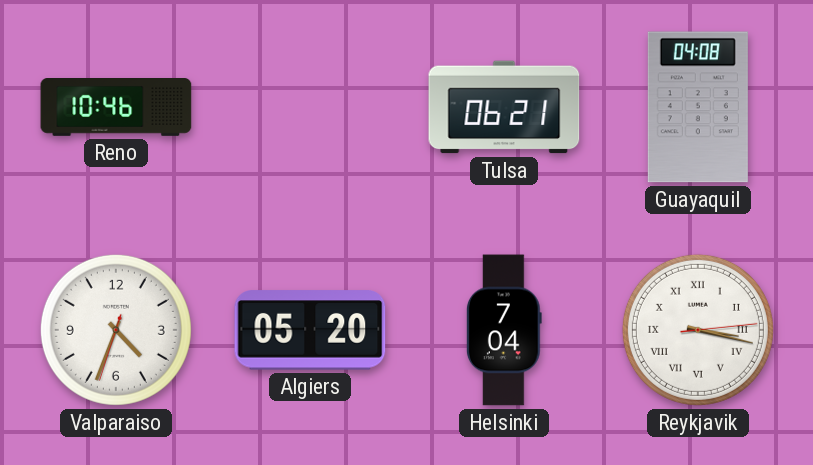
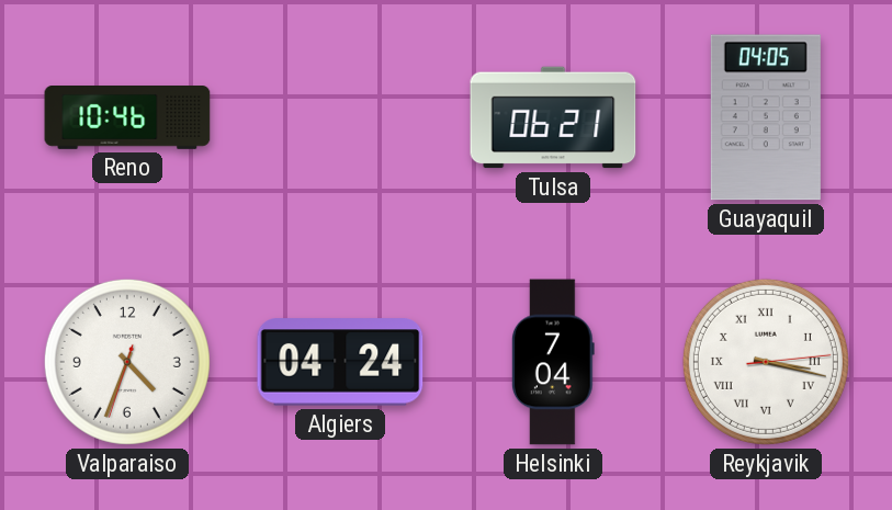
Guayaquil: 04:08 -> 04:05 (766, 117)
Algiers: 05:20 -> 04:24 (340, 362)
